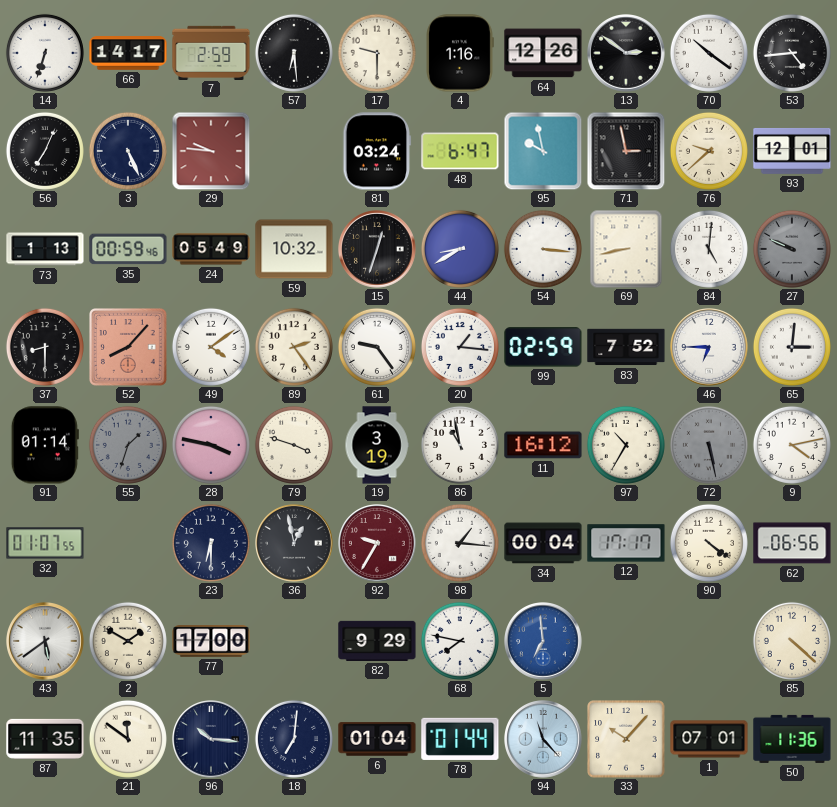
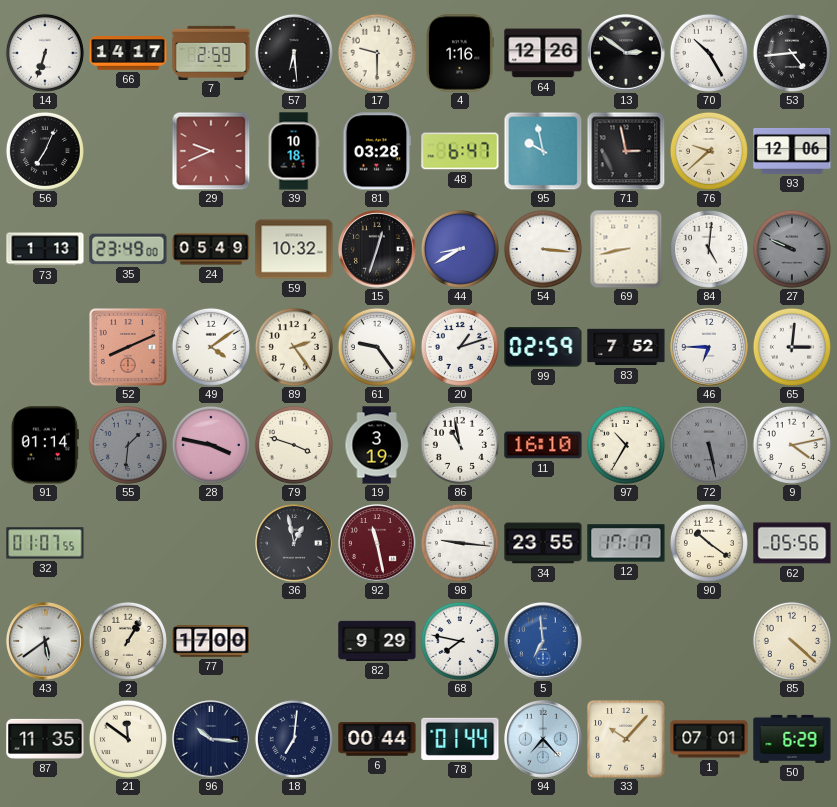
70: 10:21 -> 10:25 (709, 53)
3: 5:26 -> none (128, 151)
29: 9:46 -> 9:41 (211, 151)
39: none -> 10:18 (294, 151)
81: 03:24 -> 03:28 (377, 151)
93: 12:01 -> 12:06 (792, 151)
35: 00:59 -> 23:49 (128, 249)
37: 8:30 -> none (45, 347)
52: 8:07 -> 8:11 (129, 348)
20: 1:16 -> 1:12 (460, 347)
55: 1:33 -> 1:31 (128, 445)
11: 16:12 -> 16:10 (543, 445)
23: 6:30 -> none (211, 543)
92: 9:35 -> 11:28 (377, 543)
98: 1:16 -> 9:16 (460, 543)
34: 00:04 -> 23:55 (543, 543)
90: 4:21 -> 10:21 (709, 543)
62: 06:56 -> 05:56 (792, 543)
2: 1:50 -> 1:05 (128, 641)
6: 01:04 -> 00:44 (377, 739)
94: 11:23 -> 7:23 (543, 739)
50: 11:36 -> 6:29 (792, 739)
